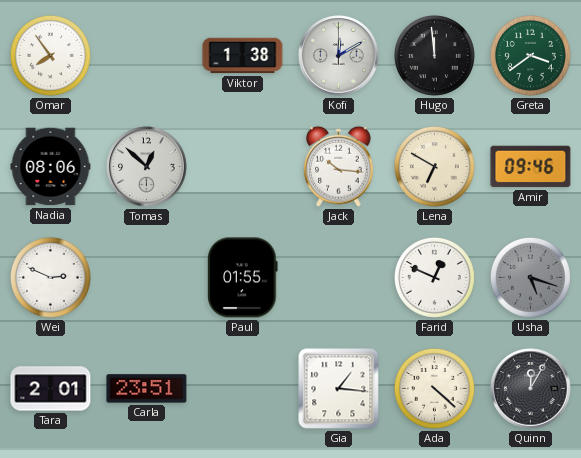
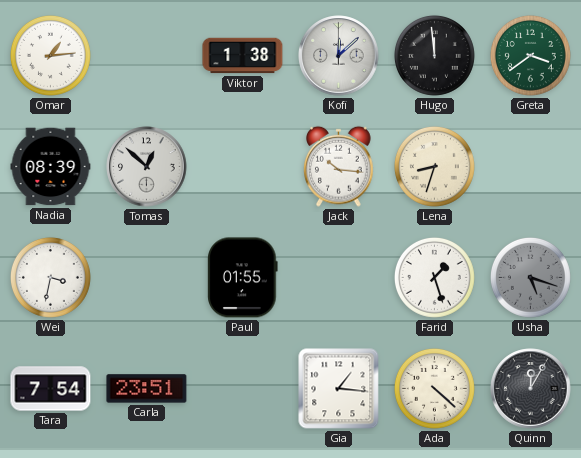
Omar: 7:54 -> 1:14 (50, 55)
Kofi: 12:10 -> 12:08 (339, 56)
Nadia: 08:06 -> 08:39 (51, 167)
Lena: 6:50 -> 8:33 (434, 166)
Amir: 09:46 -> none (531, 167)
Wei: 2:49 -> 3:32 (50, 277)
Farid: 12:49 -> 1:27 (434, 277)
Tara: 2:01 -> 7:54 (51, 389)
